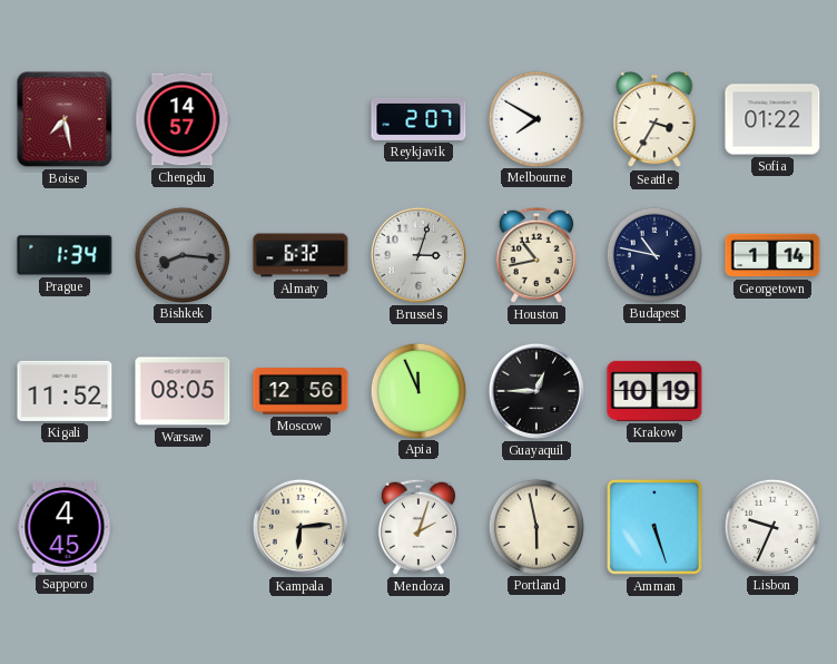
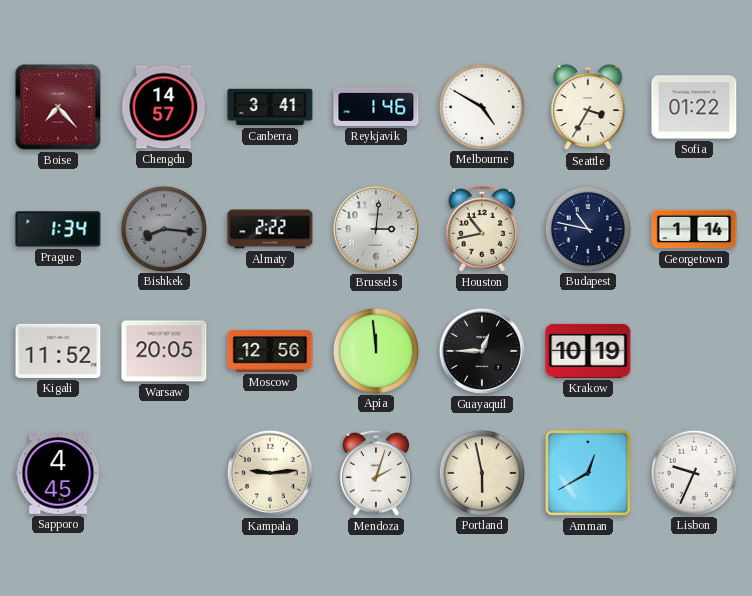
Boise: 7:28 -> 7:23 (58, 107)
Canberra: none -> 3:41 (270, 107)
Reykjavik: 2:07 -> 1:46 (376, 107)
Melbourne: 7:50 -> 4:50 (481, 106)
Almaty: 6:32 -> 2:22 (270, 229)
Brussels: 3:03 -> 3:01 (376, 229)
Warsaw: 08:05 -> 20:05 (164, 351)
Apia: 11:56 -> 11:59 (375, 350)
Kampala: 6:14 -> 9:14 (270, 473)
Amman: 5:27 -> 12:40 (588, 473)
